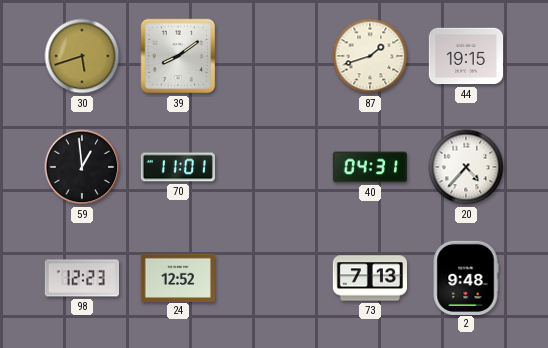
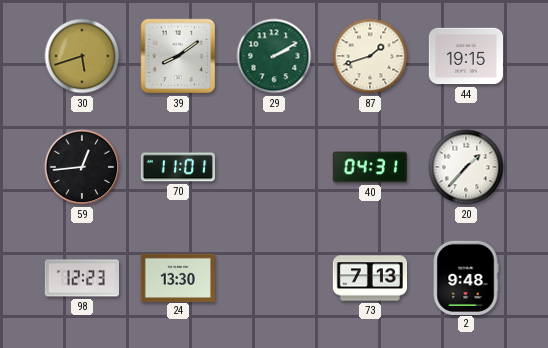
29: none -> 2:10 (274, 56)
59: 12:59 -> 12:44 (82, 167)
20: 4:37 -> 1:37 (466, 167)
24: 12:52 -> 13:30 (177, 277)
